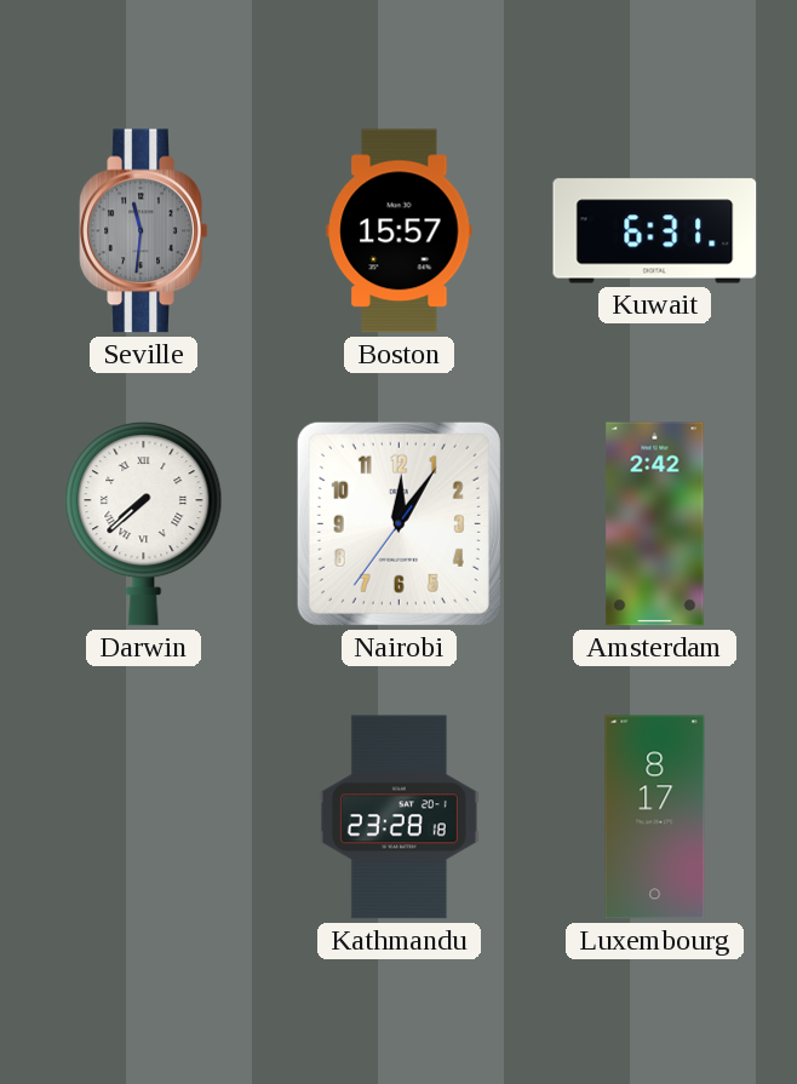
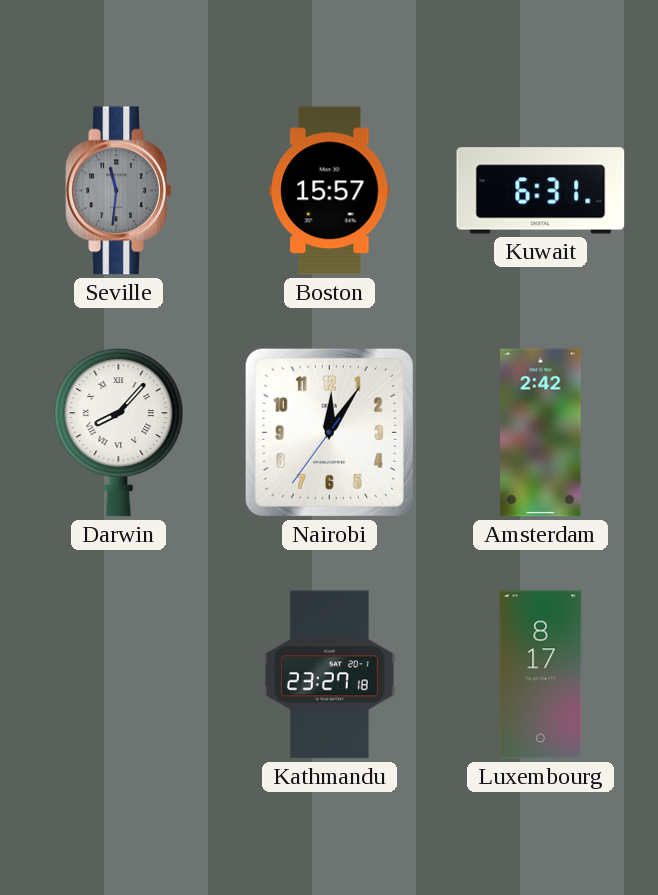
Darwin: 7:38 -> 8:07 (119, 433)
Kathmandu: 23:28 -> 23:27 (329, 675)
